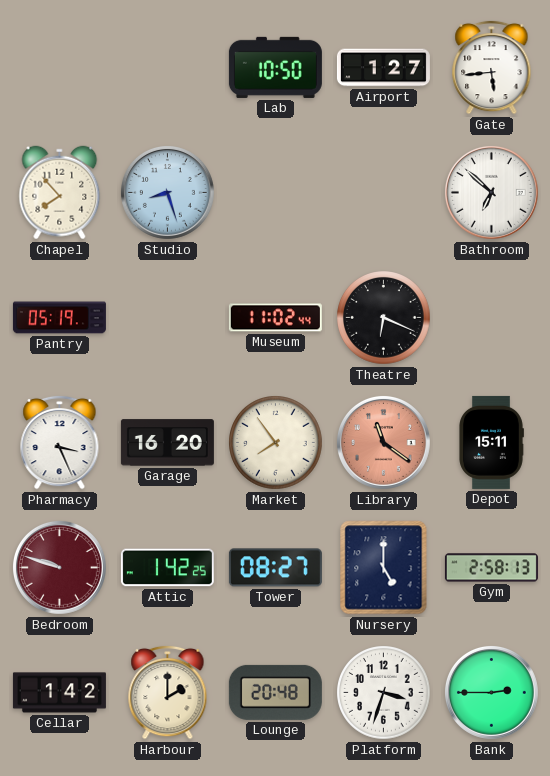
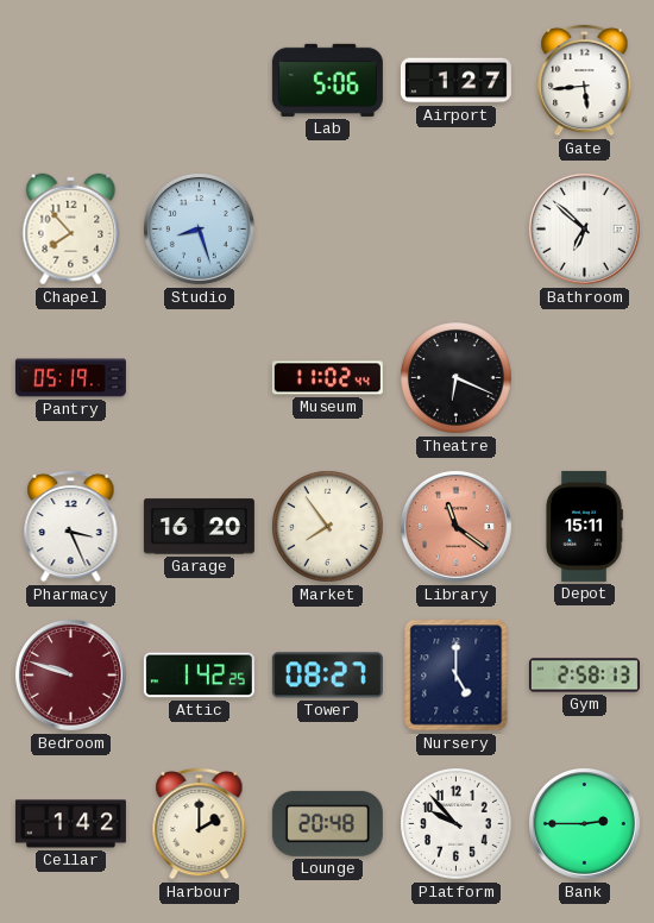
Lab: 10:50 -> 5:06 (327, 80)
Platform: 3:33 -> 9:53 (457, 824)
